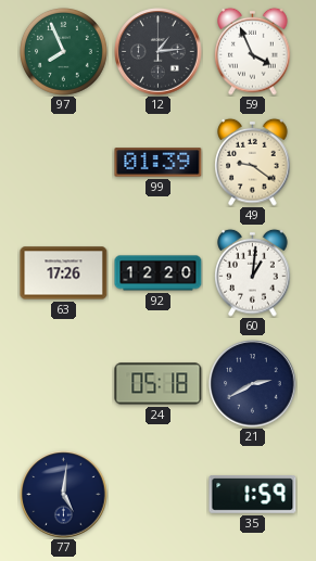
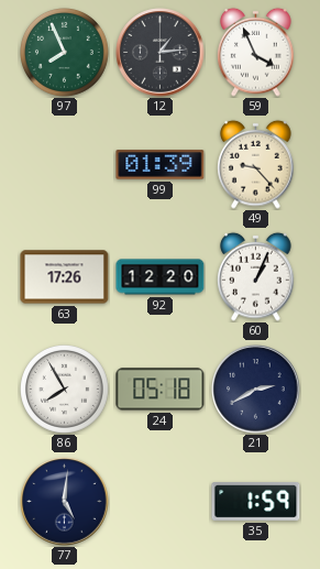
49: 9:21 -> 9:23 (256, 164)
60: 1:01 -> 1:04 (256, 276)
86: none -> 7:55 (65, 390)
